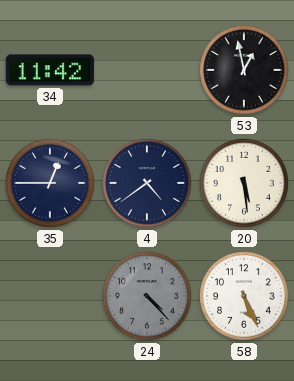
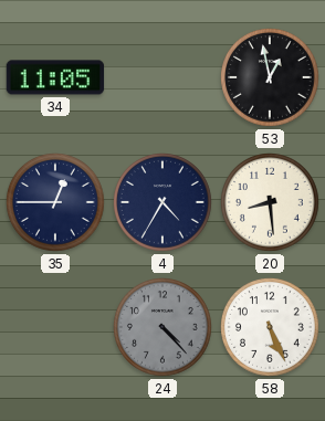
34: 11:42 -> 11:05 (55, 77)
4: 4:39 -> 4:35 (164, 203)
20: 5:29 -> 8:29 (271, 203)
